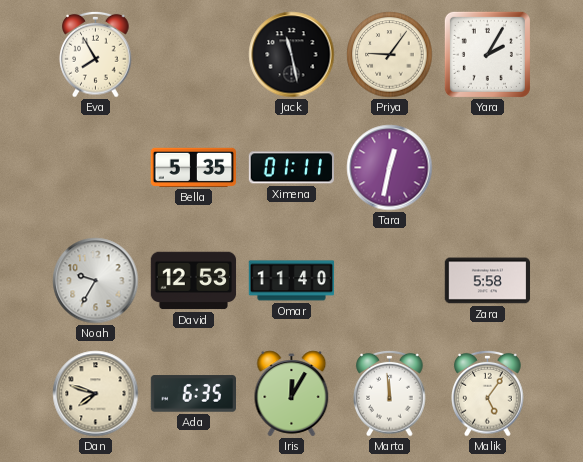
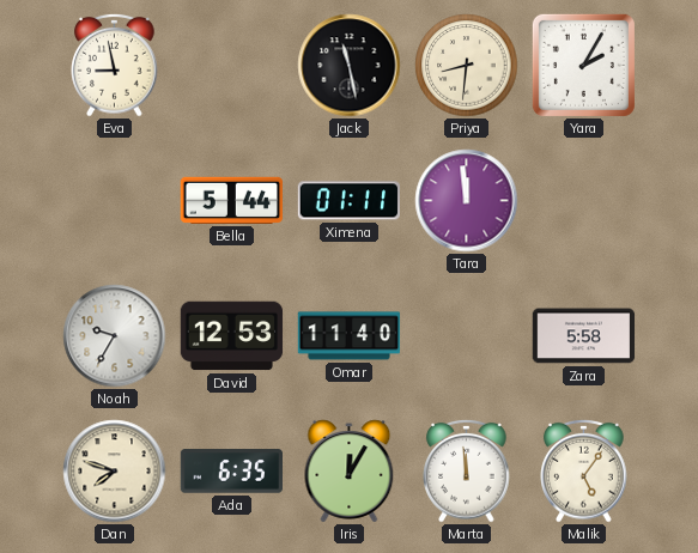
Eva: 7:55 -> 8:58 (115, 65)
Priya: 9:06 -> 8:31 (467, 66)
Bella: 5:35 -> 5:44 (231, 200)
Tara: 12:32 -> 11:59 (467, 201)
